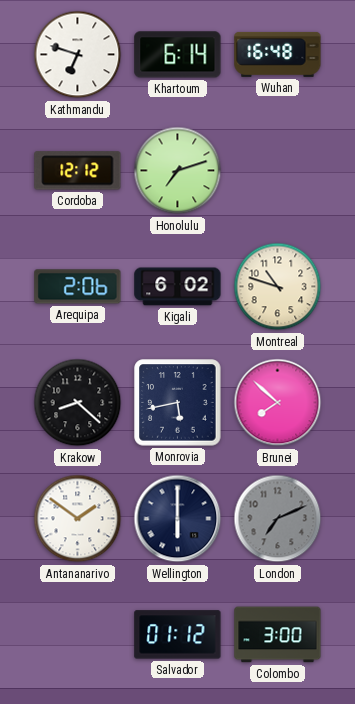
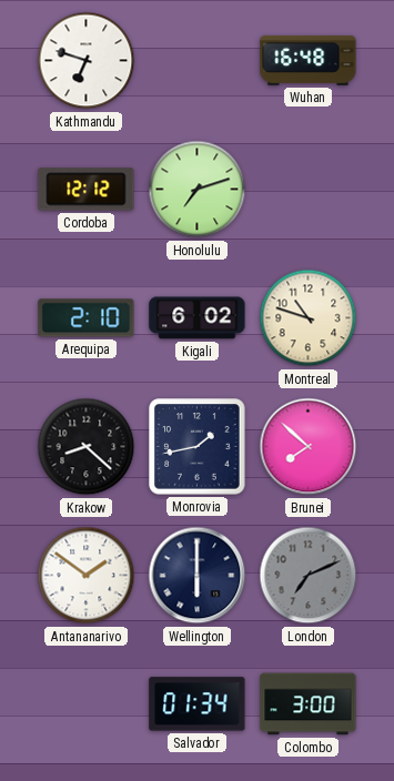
Khartoum: 6:14 -> none (178, 55)
Arequipa: 2:06 -> 2:10 (87, 318)
Monrovia: 5:43 -> 1:43 (198, 447)
Salvador: 01:12 -> 01:34 (198, 704)
